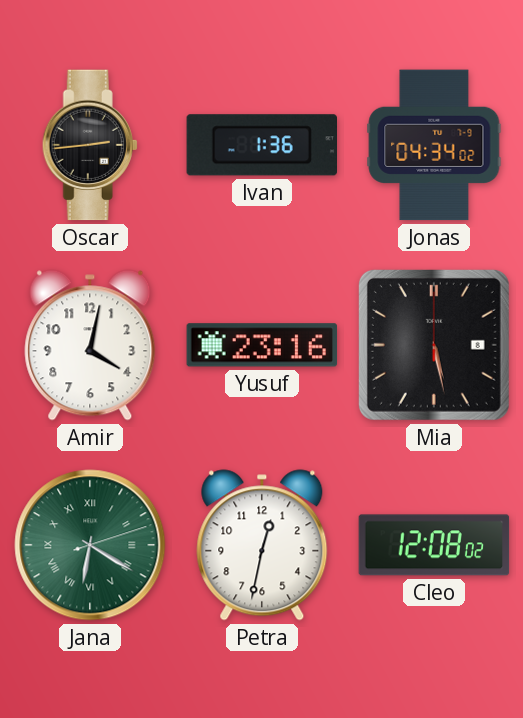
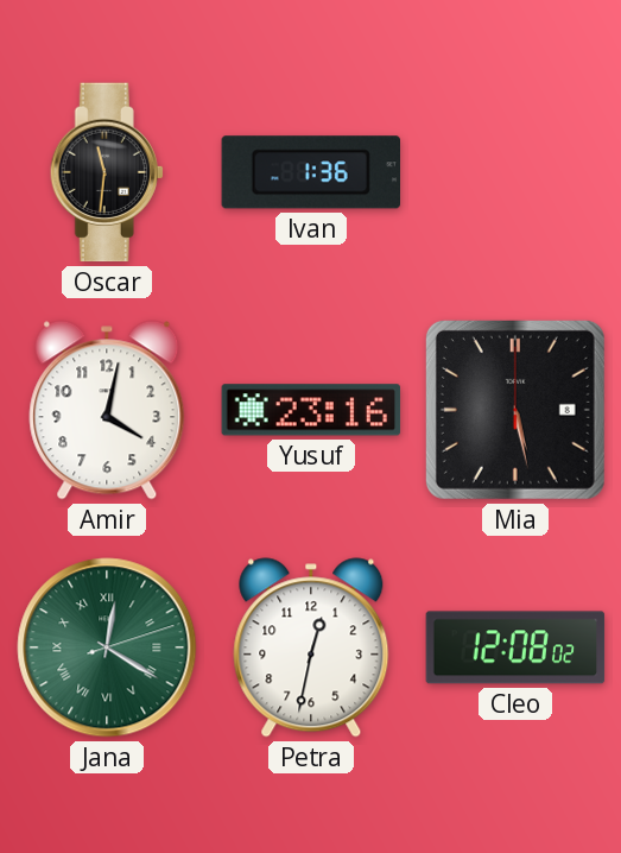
Oscar: 2:44 -> 11:31 (107, 172)
Jonas: 04:34 -> none (434, 145)
Jana: 6:20 -> 12:20 (107, 647)
